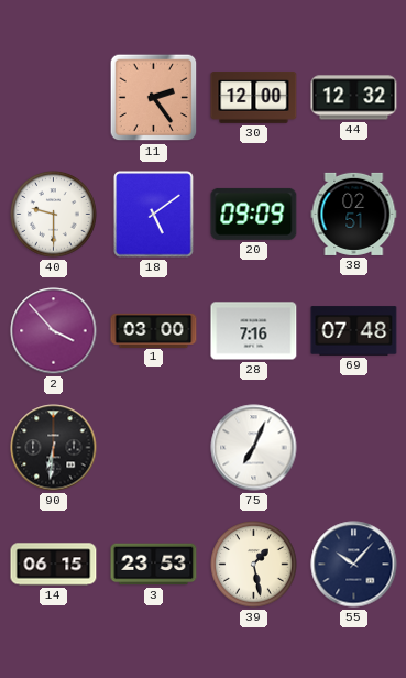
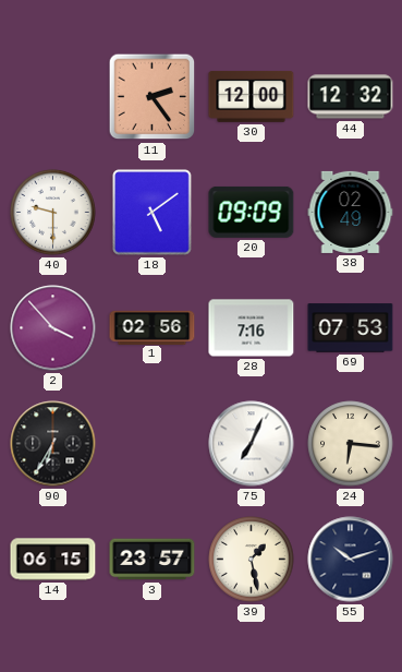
38: 02:51 -> 02:49 (351, 212)
1: 03:00 -> 02:56 (153, 327)
69: 07:48 -> 07:53 (351, 328)
90: 6:31 -> 6:35 (53, 444)
24: none -> 6:16 (351, 444)
3: 23:53 -> 23:57 (153, 560)
55: 10:07 -> 10:12 (351, 560)
